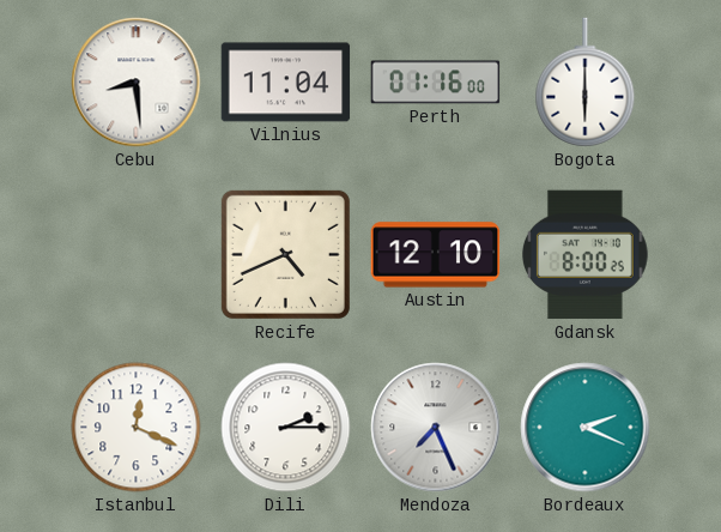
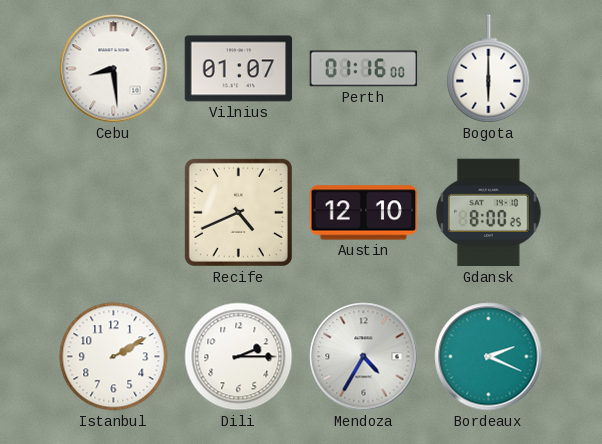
Vilnius: 11:04 -> 01:07 (239, 69)
Istanbul: 12:19 -> 2:10 (114, 357)
Mendoza: 7:26 -> 4:35 (364, 357)
